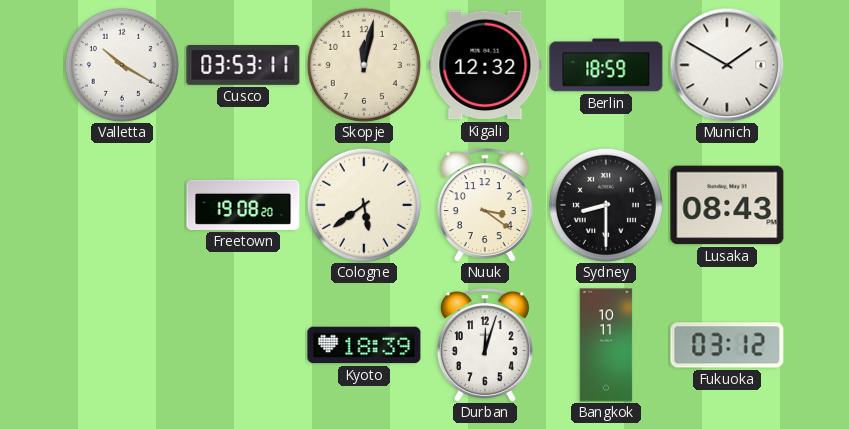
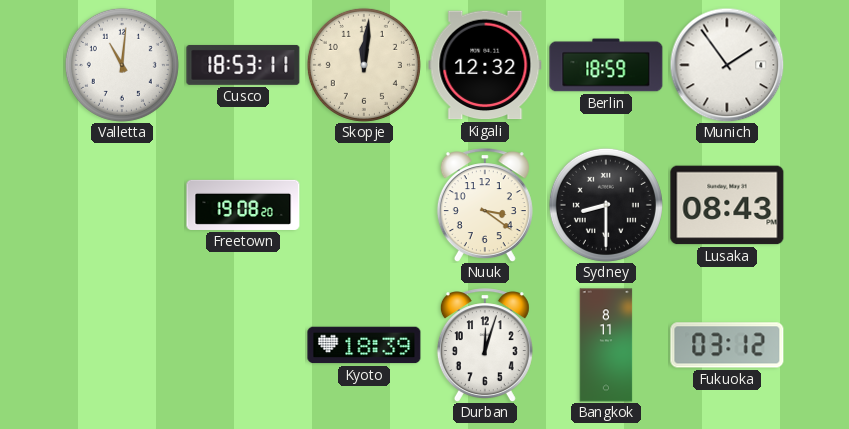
Valletta: 10:20 -> 11:01 (122, 65)
Cusco: 03:53 -> 18:53 (243, 65)
Skopje: 12:02 -> 12:01 (364, 65)
Munich: 1:50 -> 1:54 (727, 65)
Cologne: 5:39 -> none (364, 205)
Bangkok: 10:11 -> 8:11 (606, 345)
